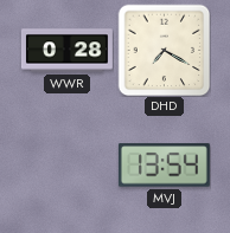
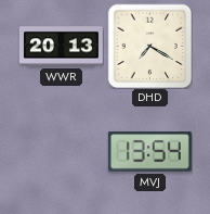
WWR: 0:28 -> 20:13 (61, 47)
